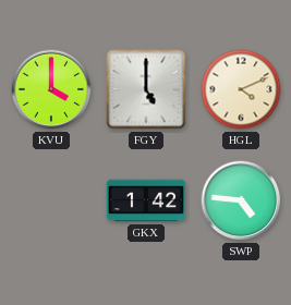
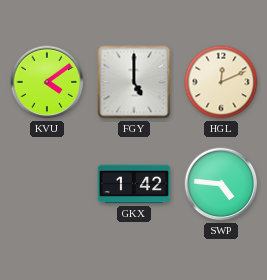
KVU: 4:00 -> 4:09 (47, 82)
HGL: 4:11 -> 12:11 (221, 82)
